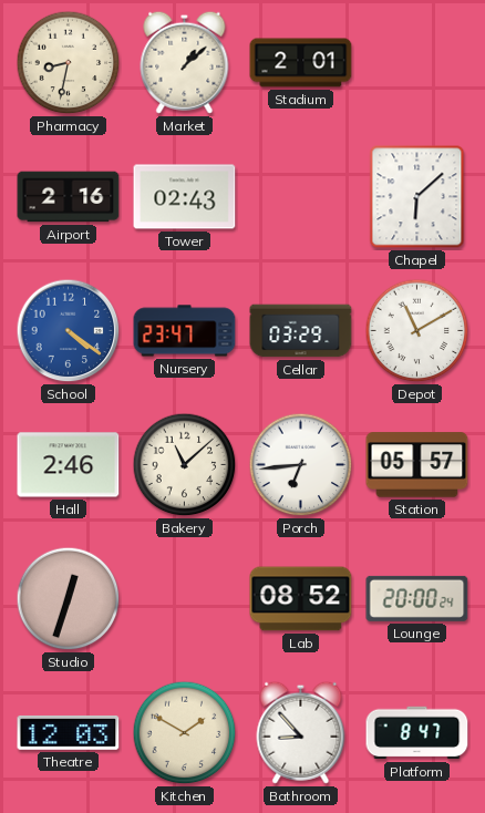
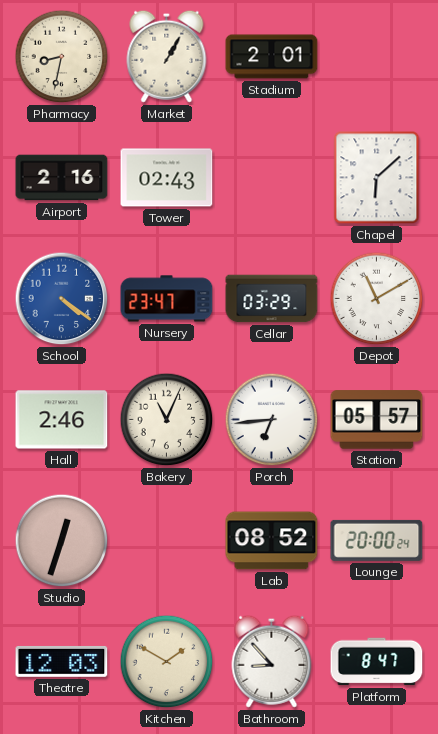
Market: 1:08 -> 1:05 (167, 56)
Bakery: 11:08 -> 11:04 (167, 420)
